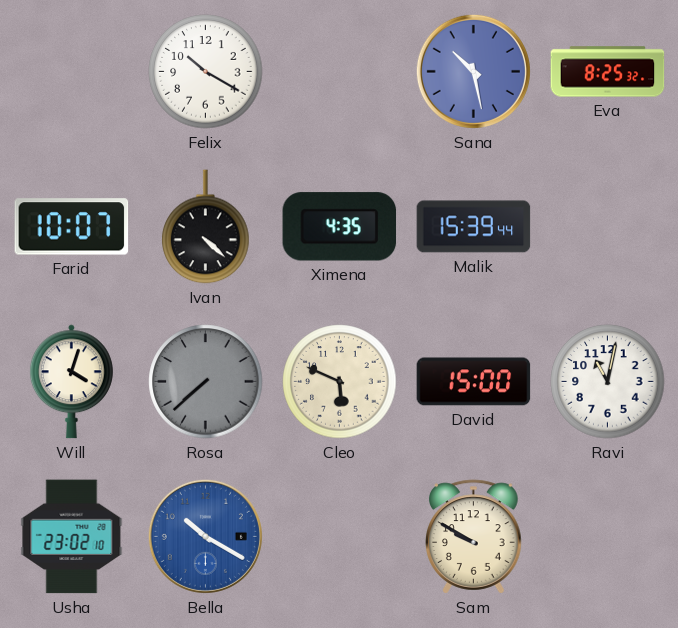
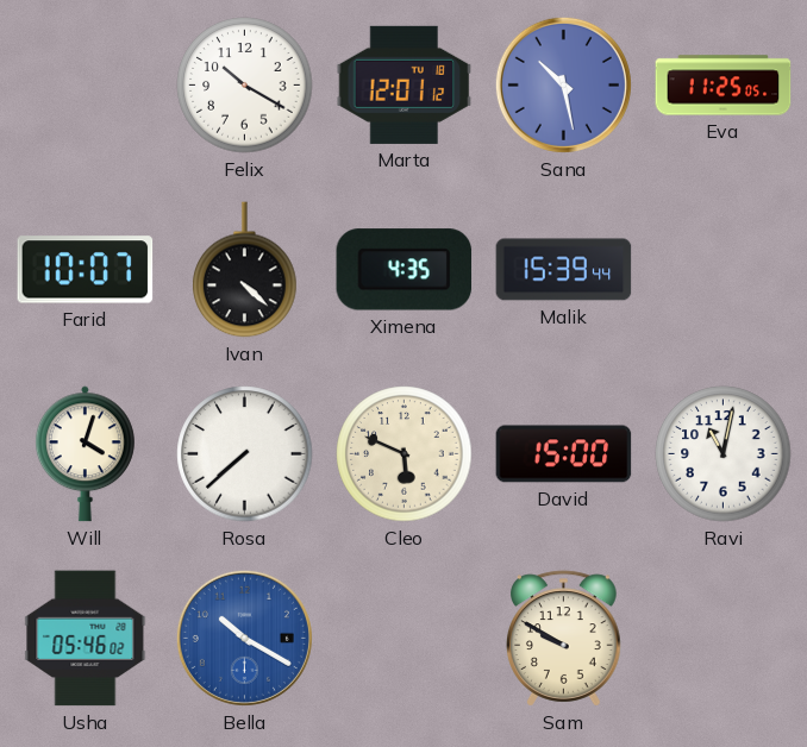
Marta: none -> 12:01 (405, 84)
Eva: 8:25 -> 11:25 (724, 86)
Rosa dial: grey -> white (245, 454)
Usha: 23:02 -> 05:46 (86, 639)
